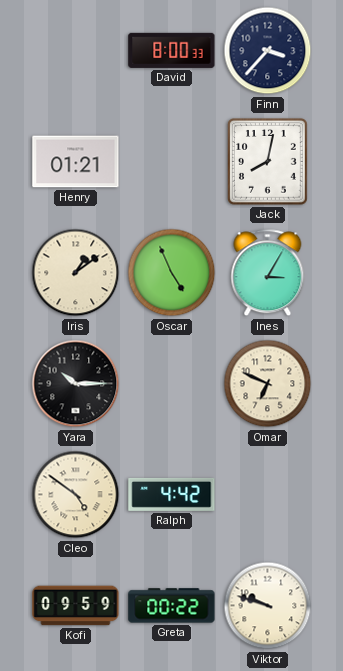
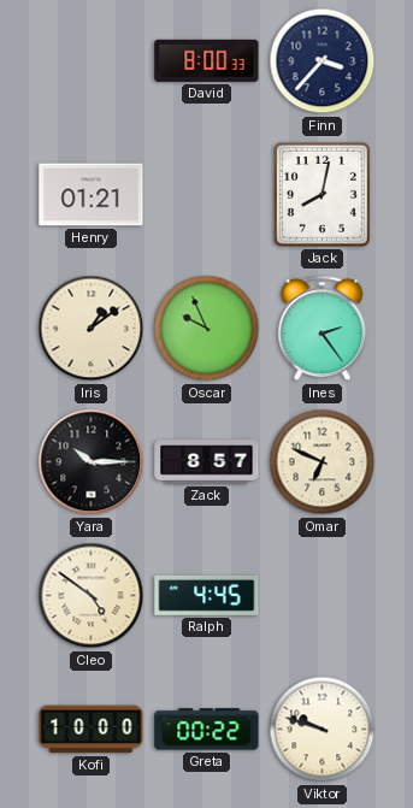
Oscar: 4:56 -> 9:56 (207, 329)
Ines: 3:05 -> 2:24 (323, 329)
Zack: none -> 8:57 (207, 462)
Ralph: 4:42 -> 4:45 (207, 595)
Kofi: 09:59 -> 10:00 (92, 730)
